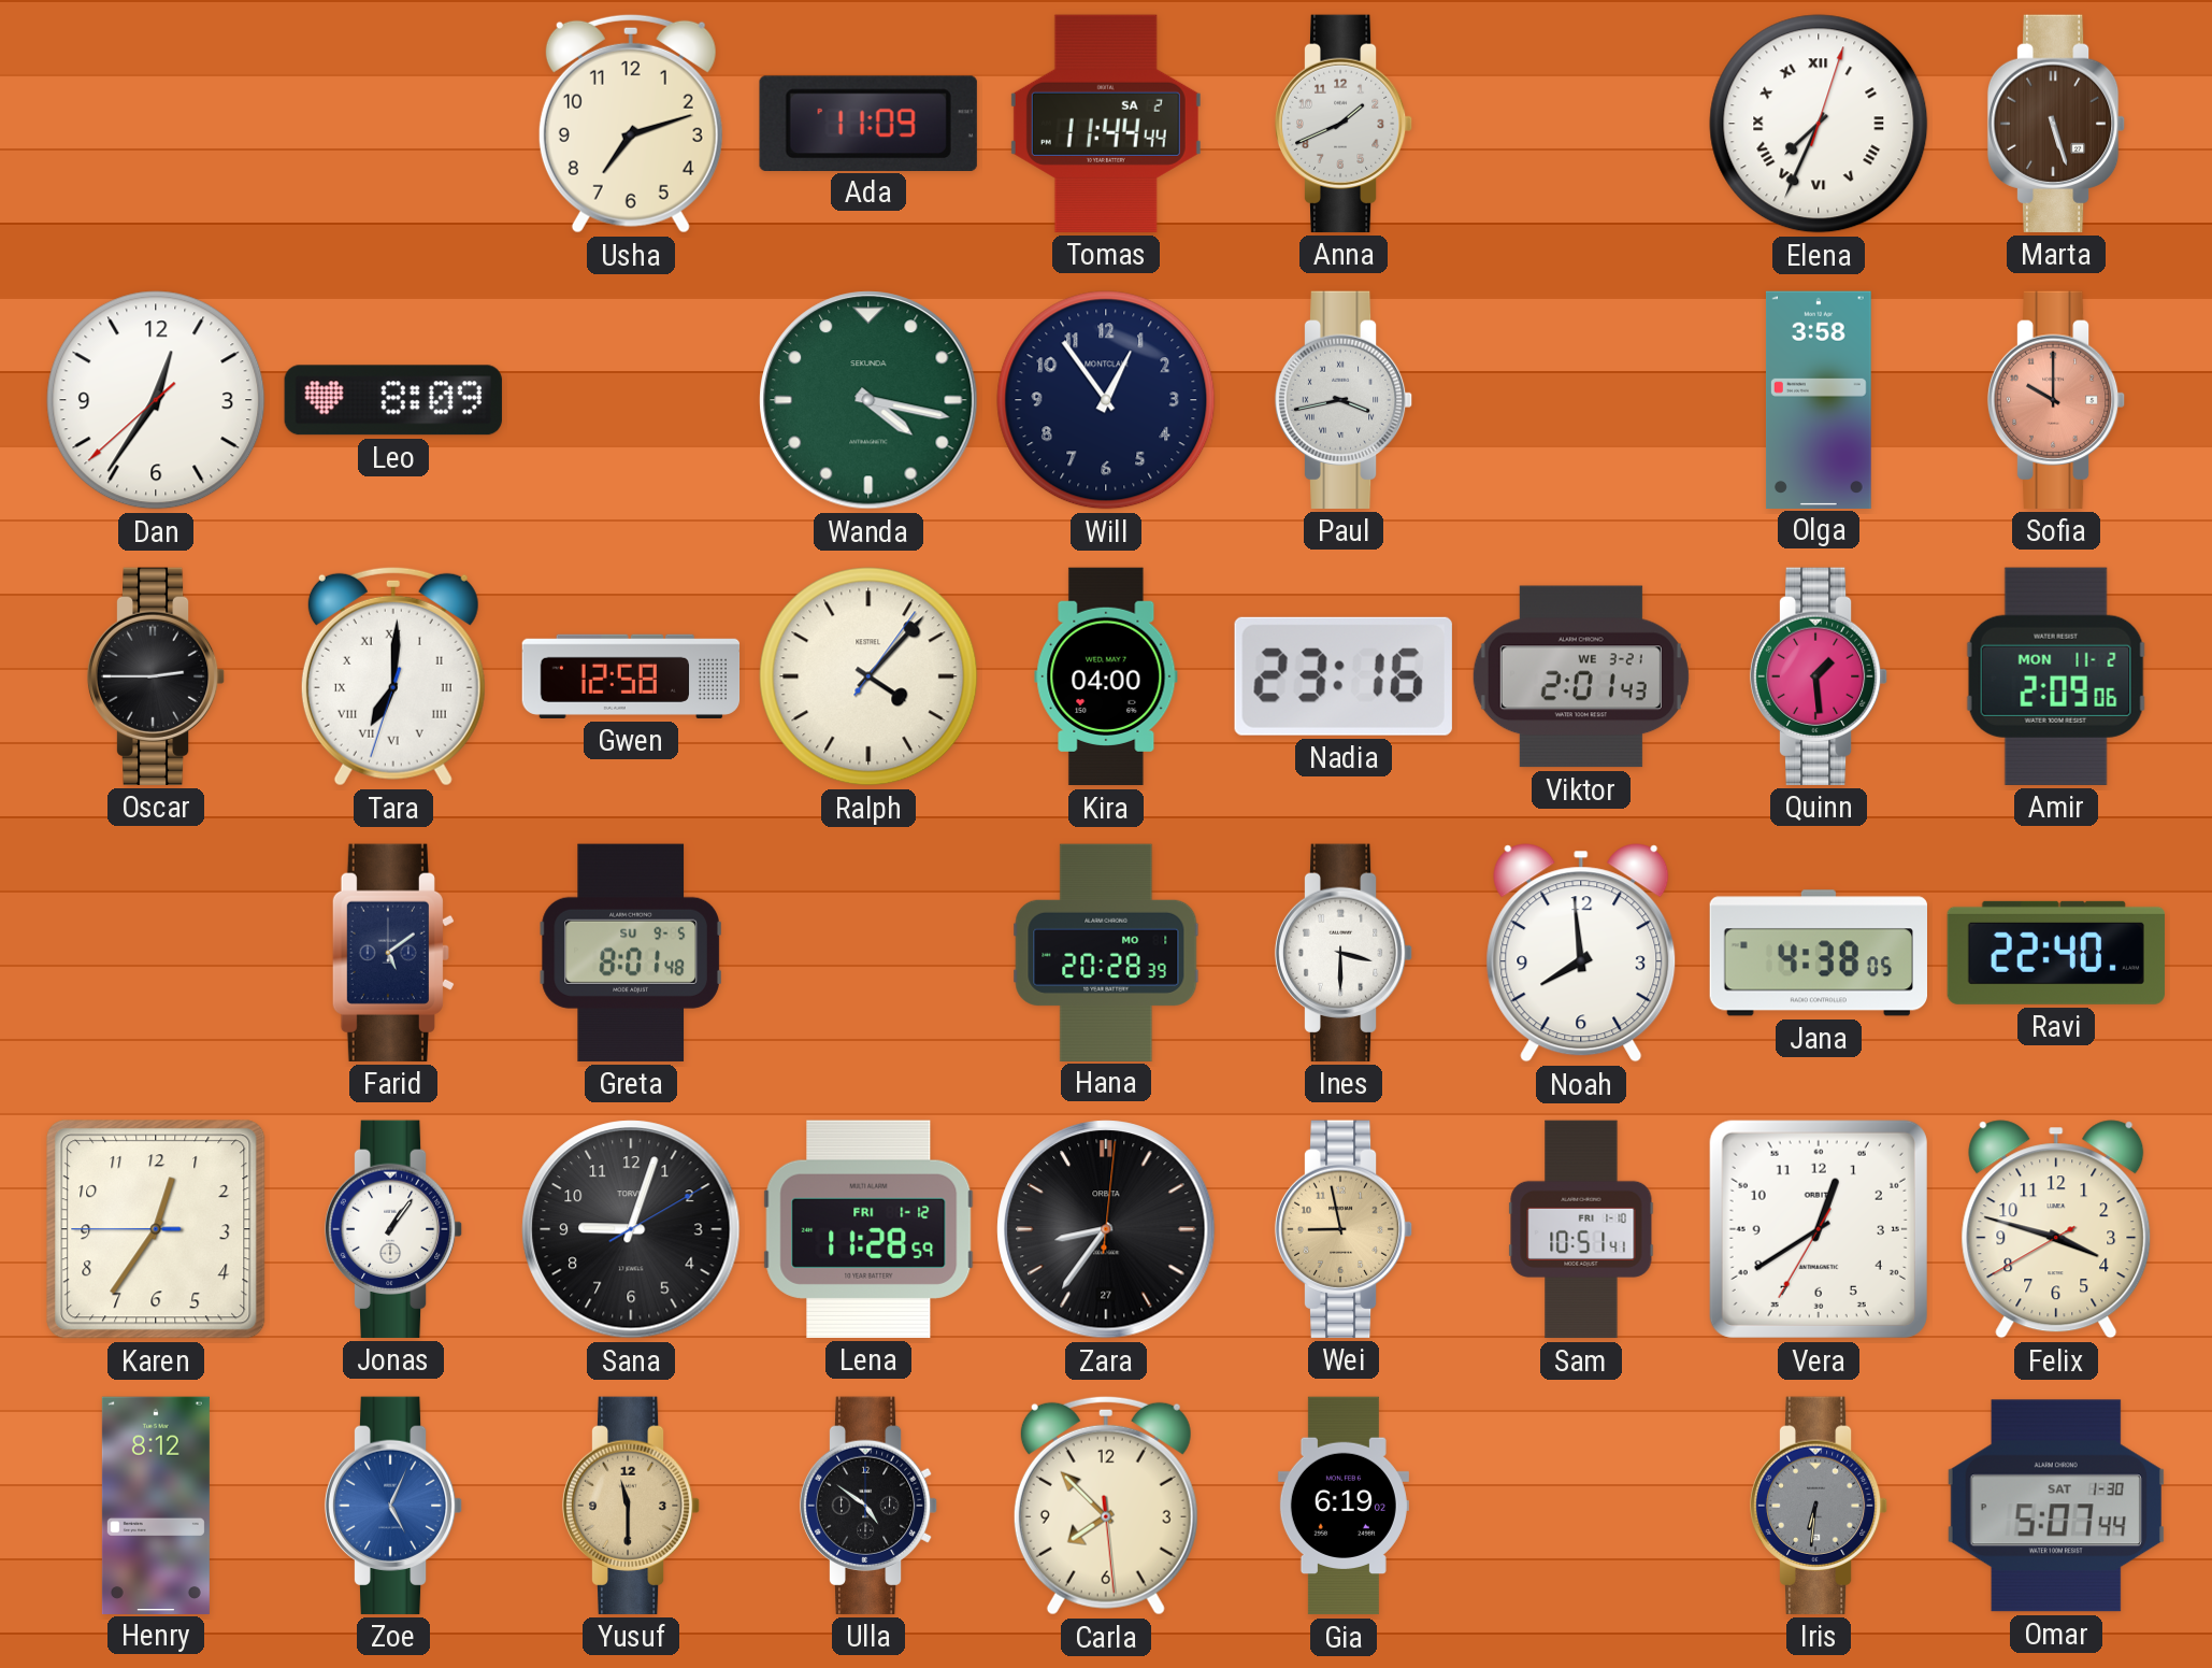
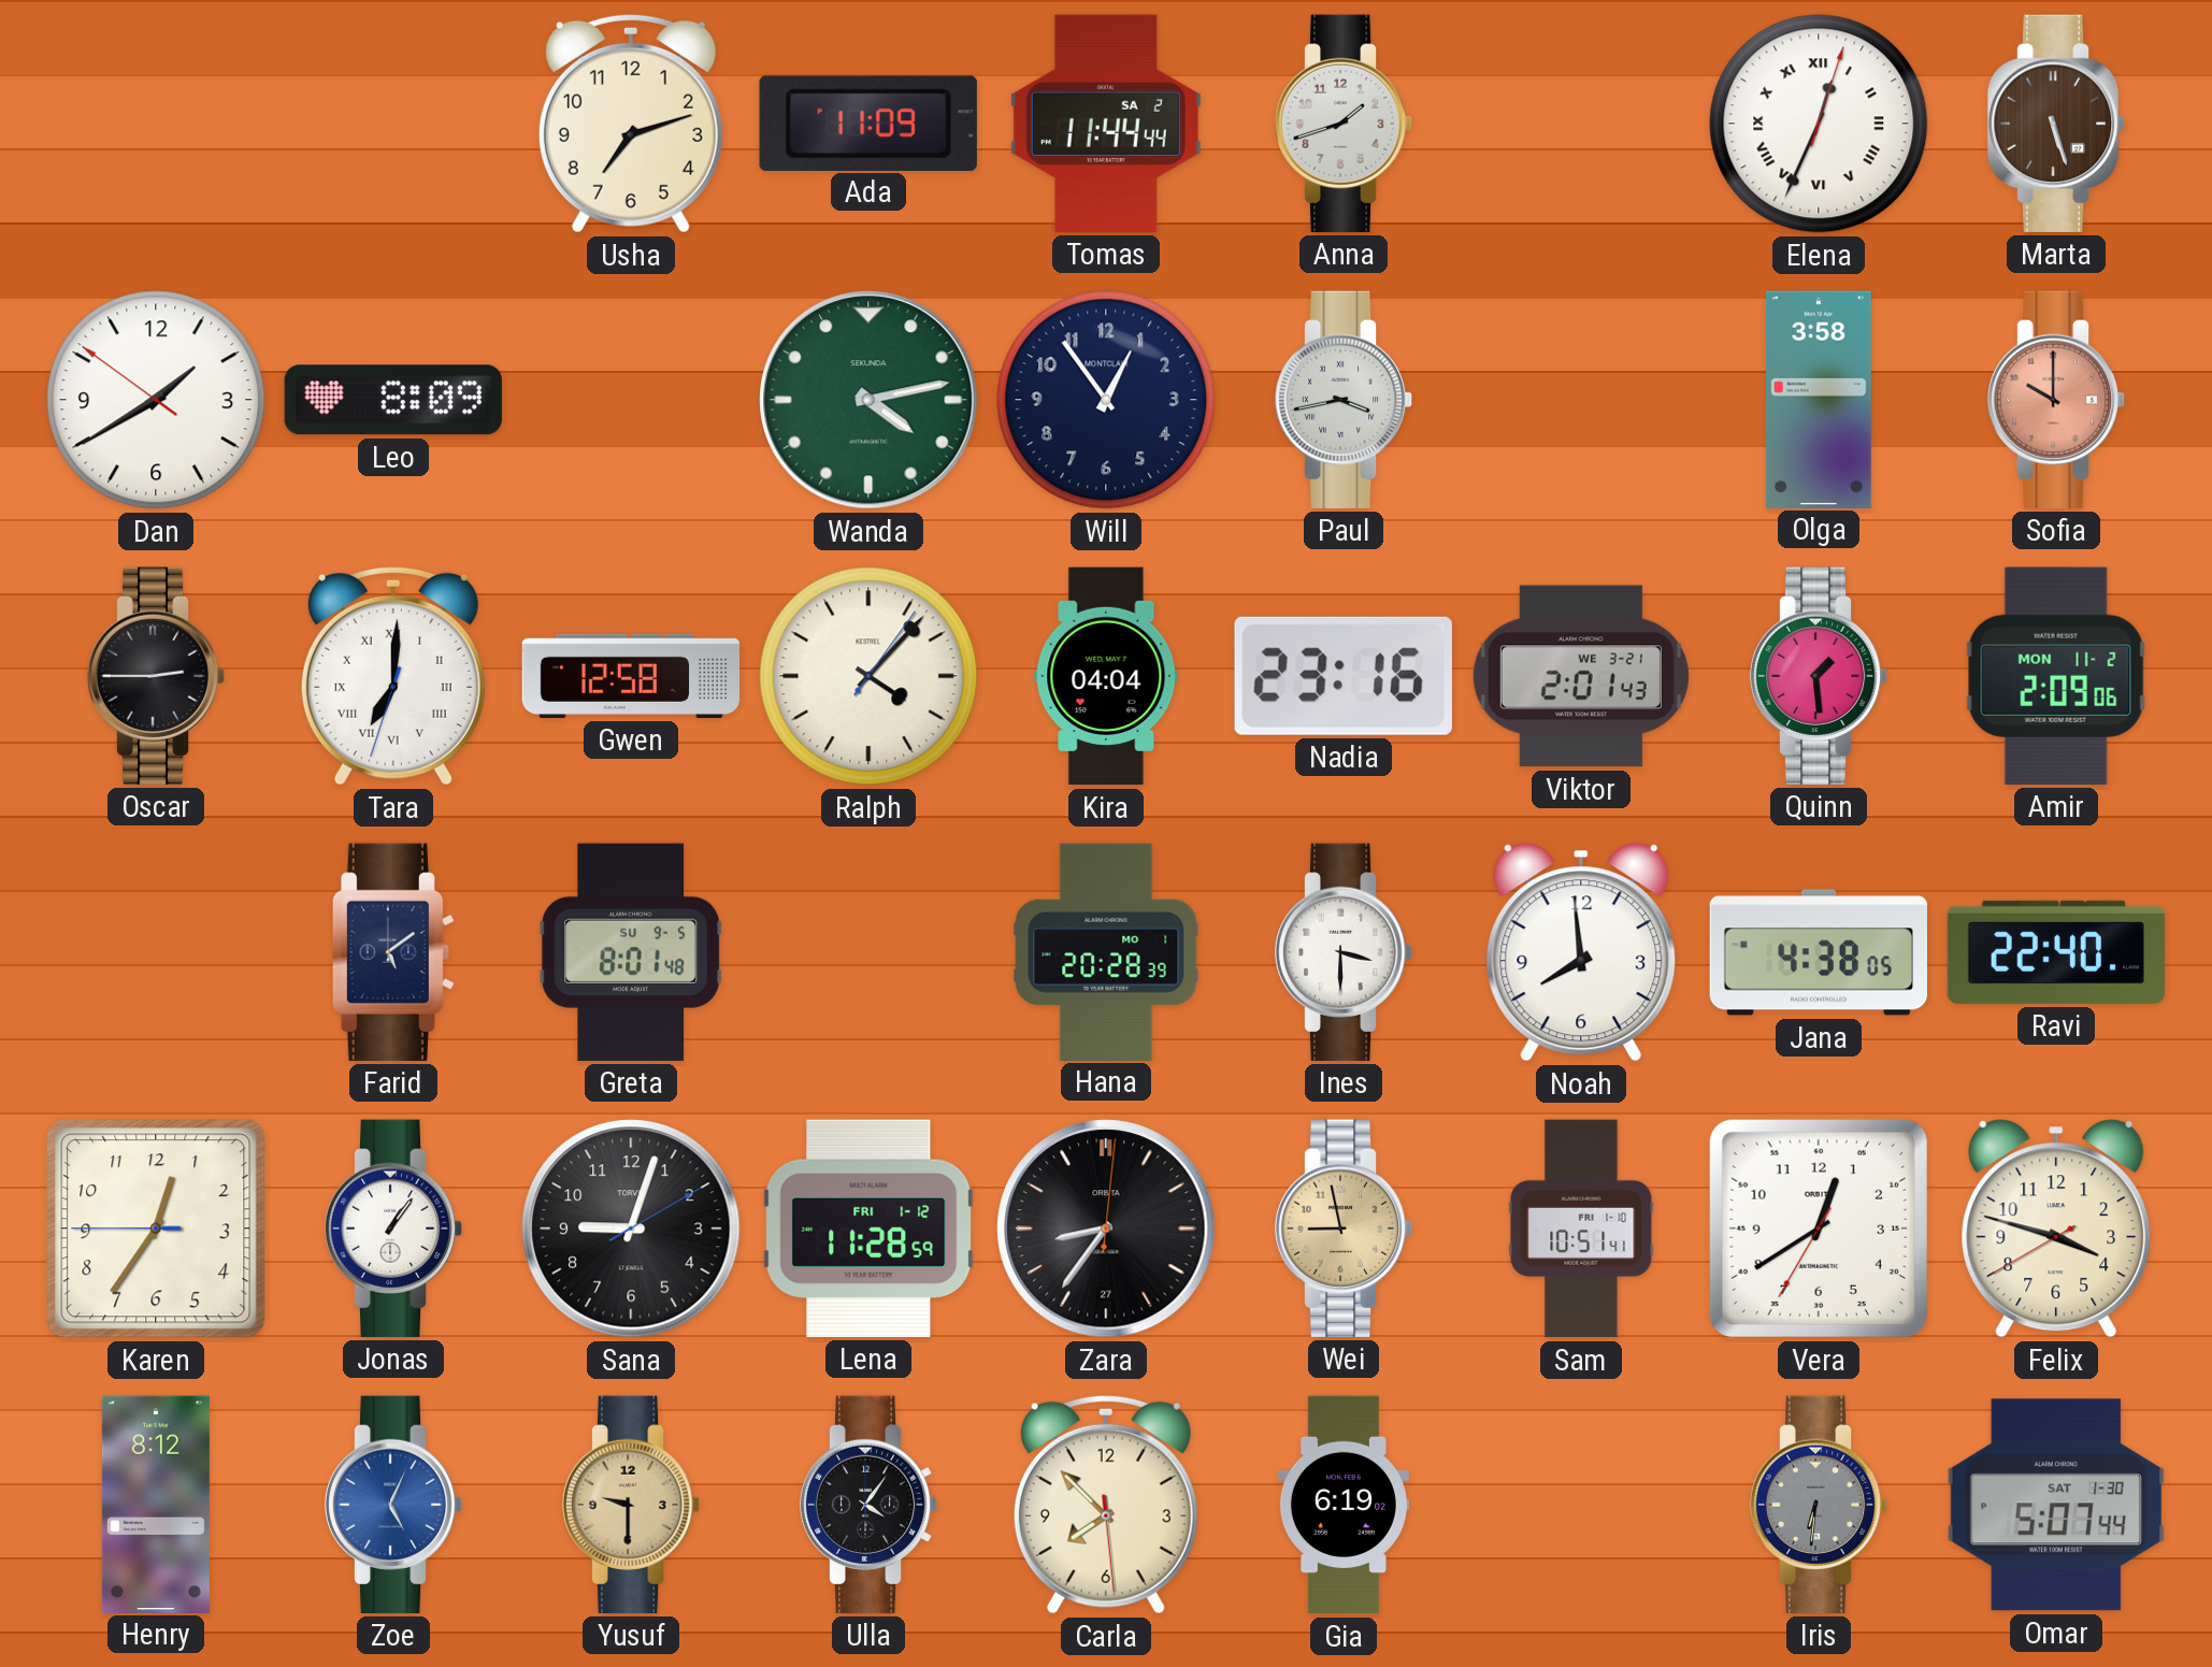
Anna: 1:41 -> 1:42 (1344, 124)
Elena: 7:34 -> 12:34 (1819, 124)
Dan: 12:35 -> 1:39 (156, 400)
Wanda: 4:17 -> 4:13 (868, 400)
Kira: 04:00 -> 04:04 (1106, 676)
Yusuf: 11:30 -> 9:30 (631, 1505)
Ulla: 4:51 -> 4:06 (868, 1505)
